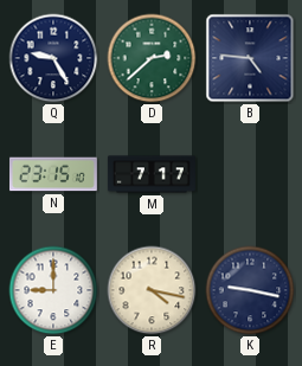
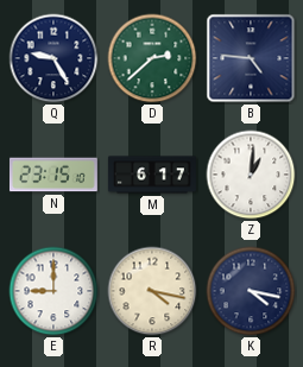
M: 7:17 -> 6:17 (152, 175)
Z: none -> 1:01 (251, 175)
K: 9:17 -> 4:17 (251, 291)
